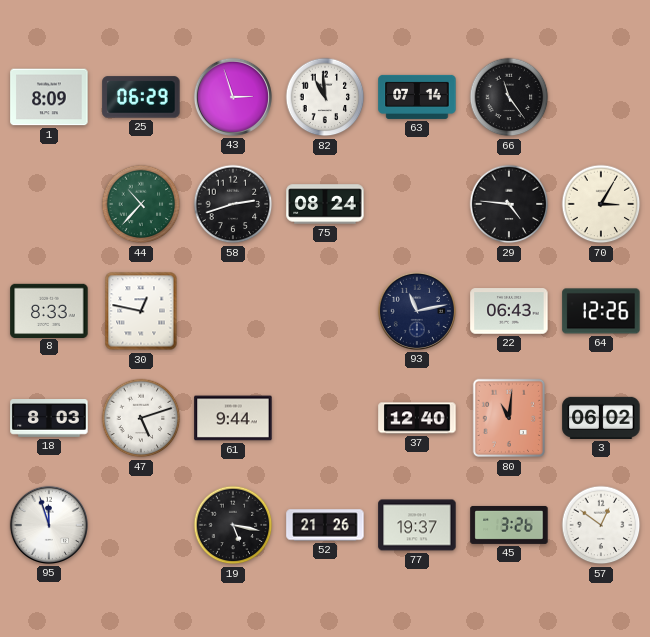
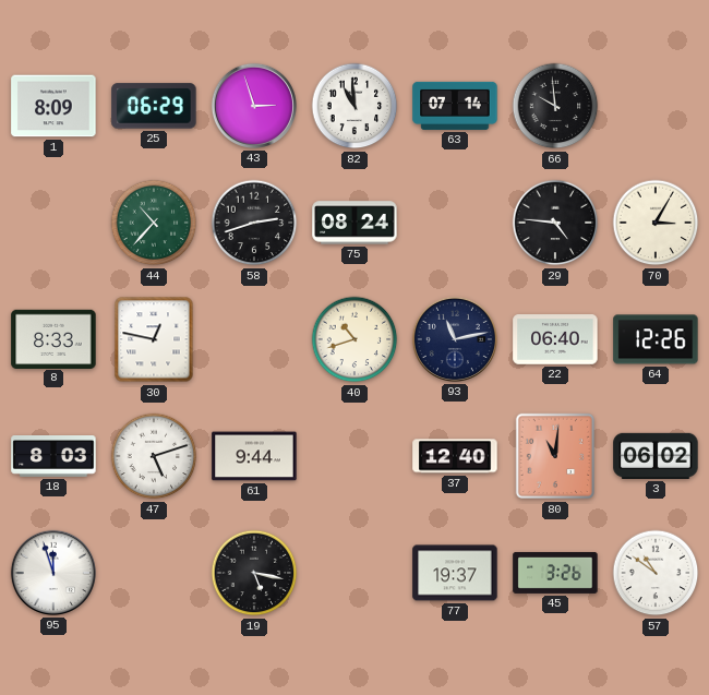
66: 11:24 -> 9:59 (555, 106)
40: none -> 10:42 (354, 339)
22: 06:43 -> 06:40 (555, 339)
52: 21:26 -> none (325, 525)
57: 12:51 -> 10:51 (656, 573)
